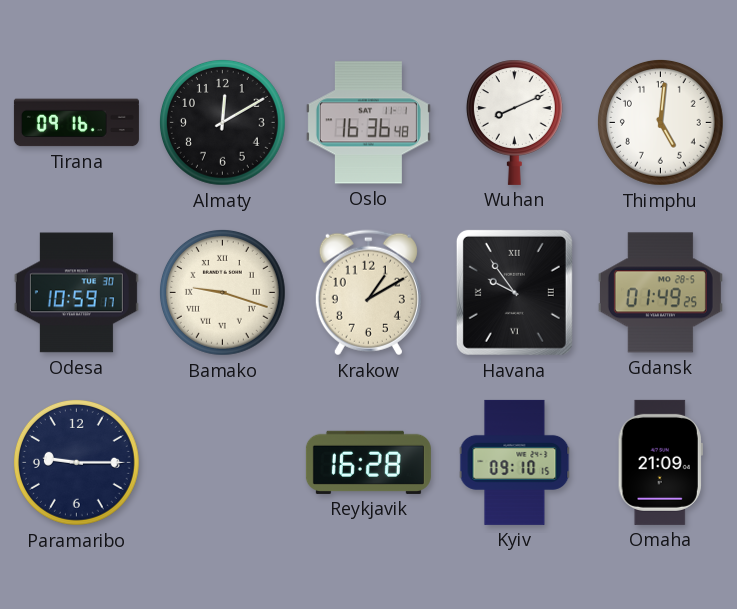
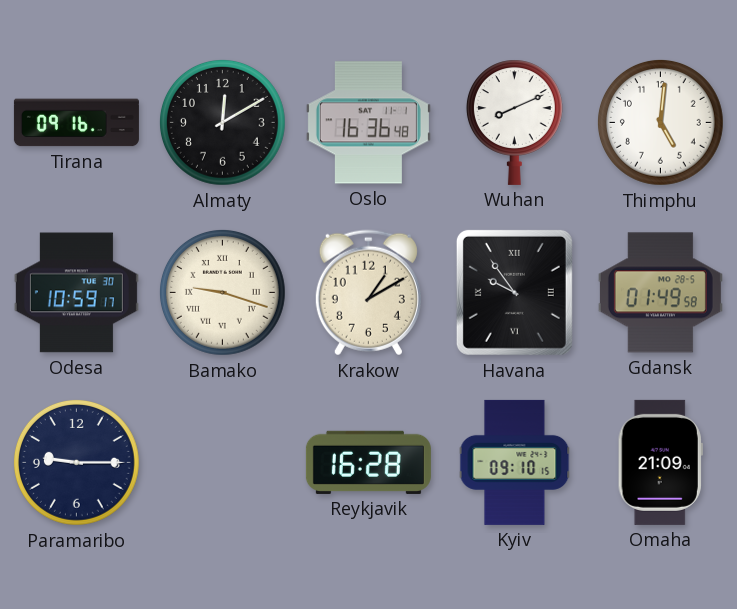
Gdansk: 01:49:25 -> 01:49:58 (660, 293)
